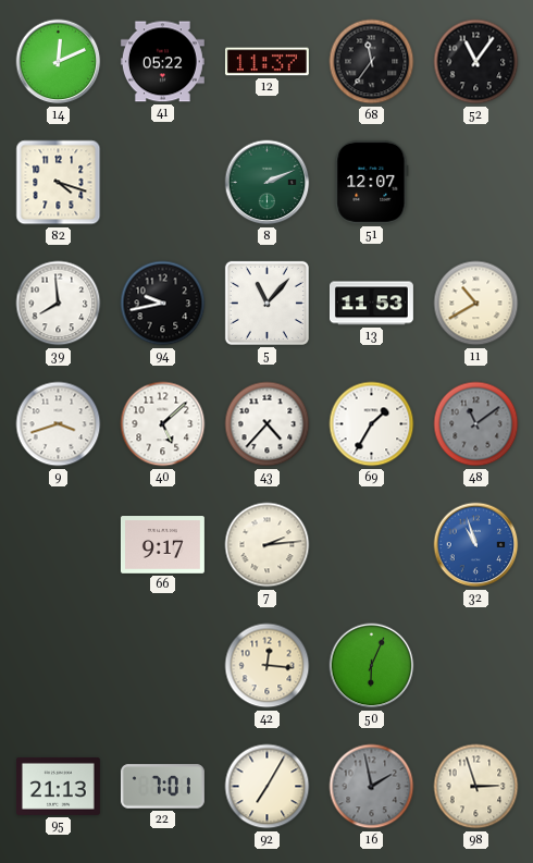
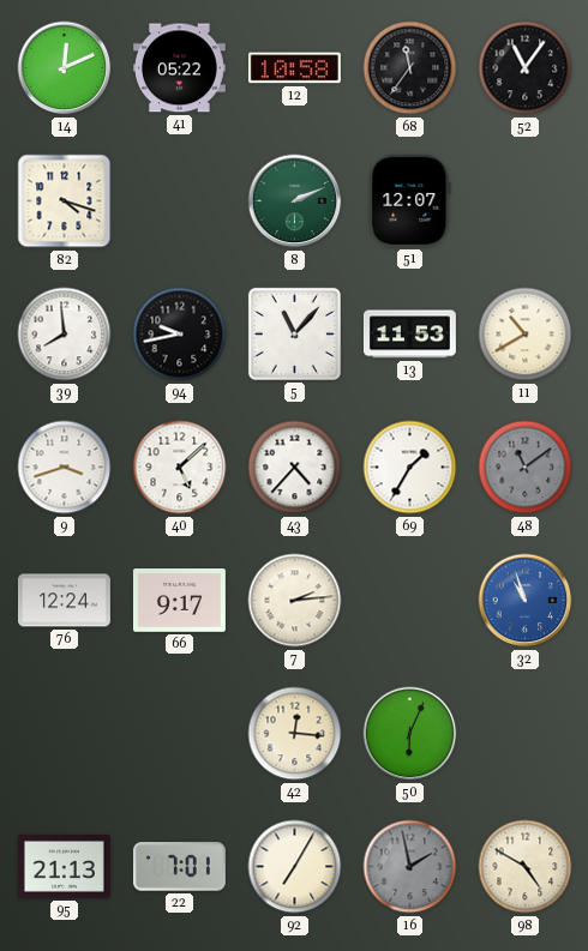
12: 11:37 -> 10:58 (294, 68)
76: none -> 12:24 (64, 601)
98: 2:57 -> 4:50 (526, 867)
